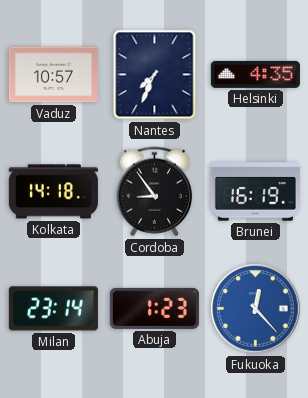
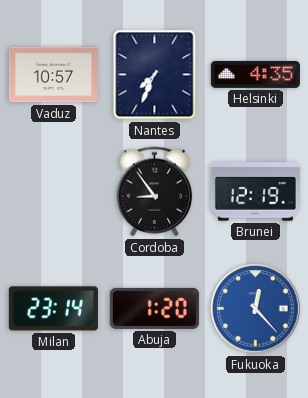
Kolkata: 14:18 -> none (53, 192)
Brunei: 16:19 -> 12:19 (255, 192)
Abuja: 1:23 -> 1:20 (154, 308)
